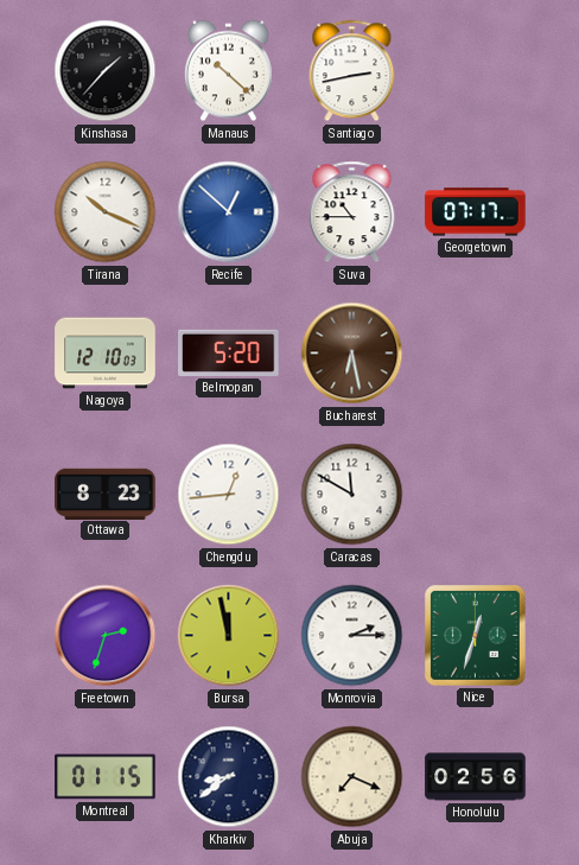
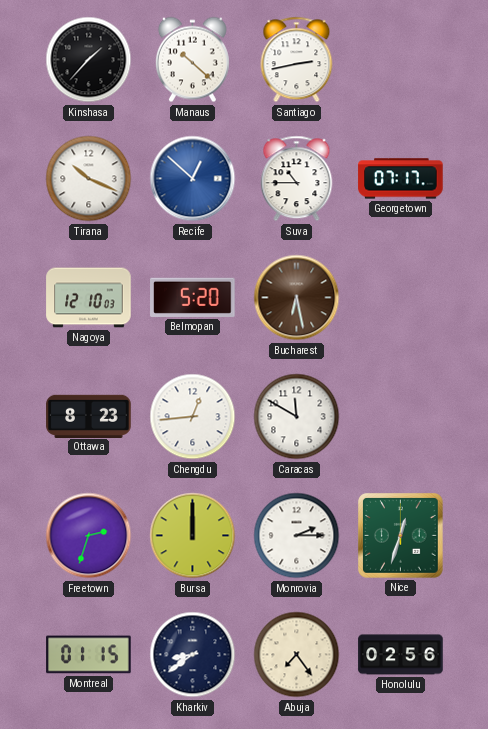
Bursa: 11:58 -> 12:00 (193, 536)
Abuja: 7:19 -> 7:24 (297, 655)
